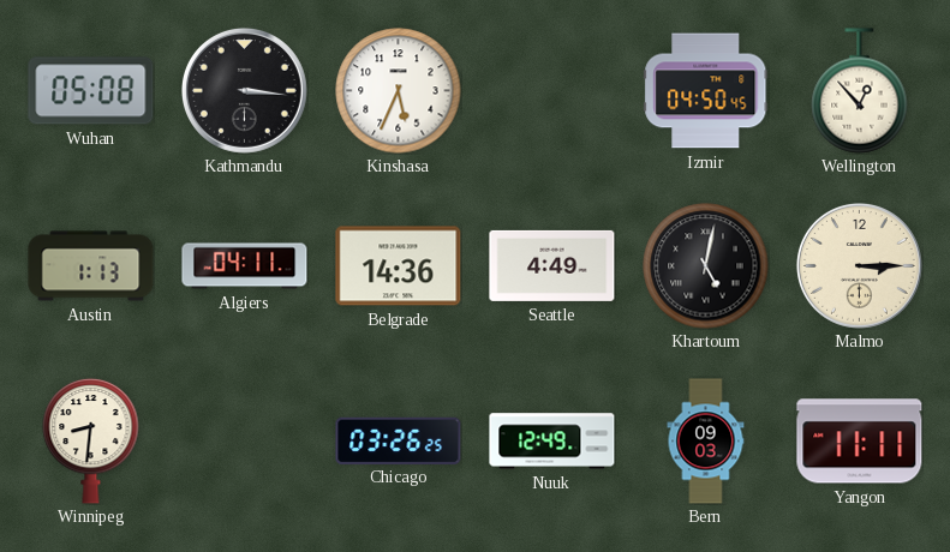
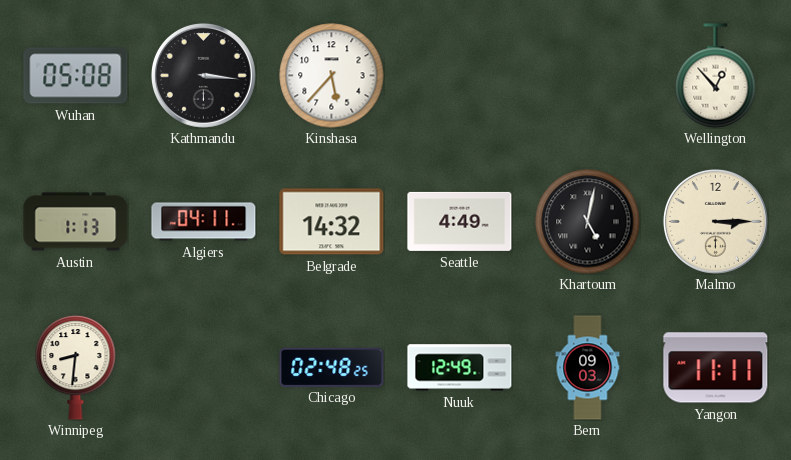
Kinshasa: 5:34 -> 5:37 (332, 76)
Izmir: 04:50 -> none (706, 91)
Belgrade: 14:36 -> 14:32 (332, 222)
Chicago: 03:26 -> 02:48 (332, 367)
